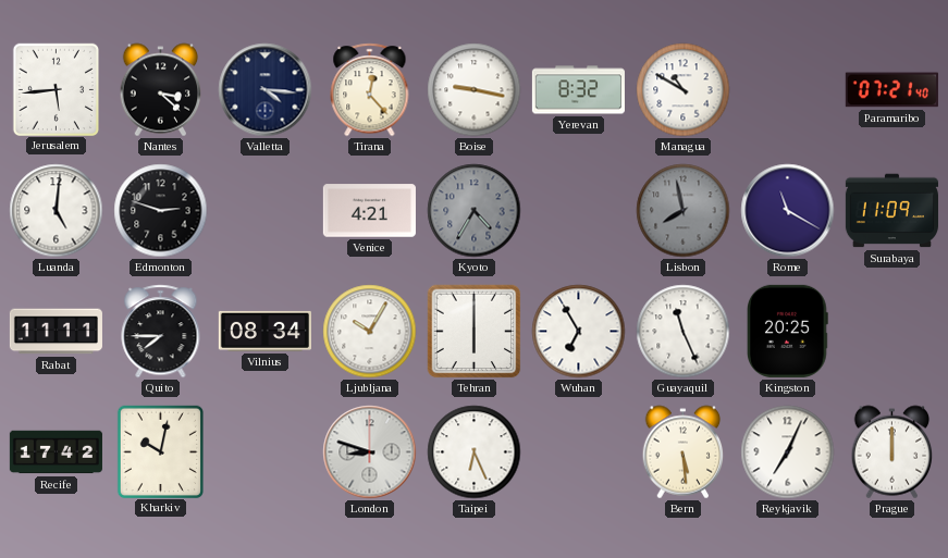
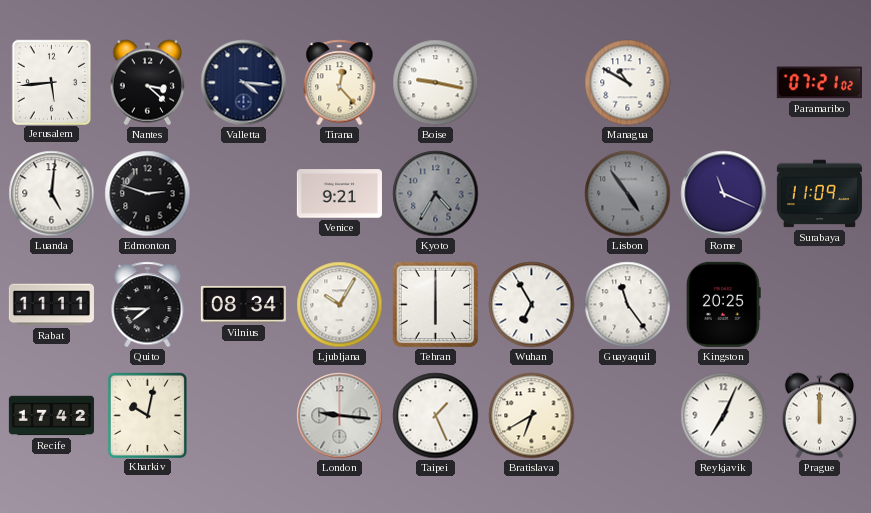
Yerevan: 8:32 -> none (578, 90)
Paramaribo: 07:21:40 -> 07:21:02 (819, 83)
Venice: 4:21 -> 9:21 (339, 194)
Lisbon: 7:58 -> 4:54 (628, 194)
Rome: 11:20 -> 11:19 (724, 194)
Guayaquil: 11:26 -> 11:24 (628, 305)
London: 8:48 -> 9:16 (340, 416)
Taipei: 6:26 -> 1:26 (436, 416)
Bratislava: none -> 6:40 (532, 416)
Bern: 5:29 -> none (684, 452)
